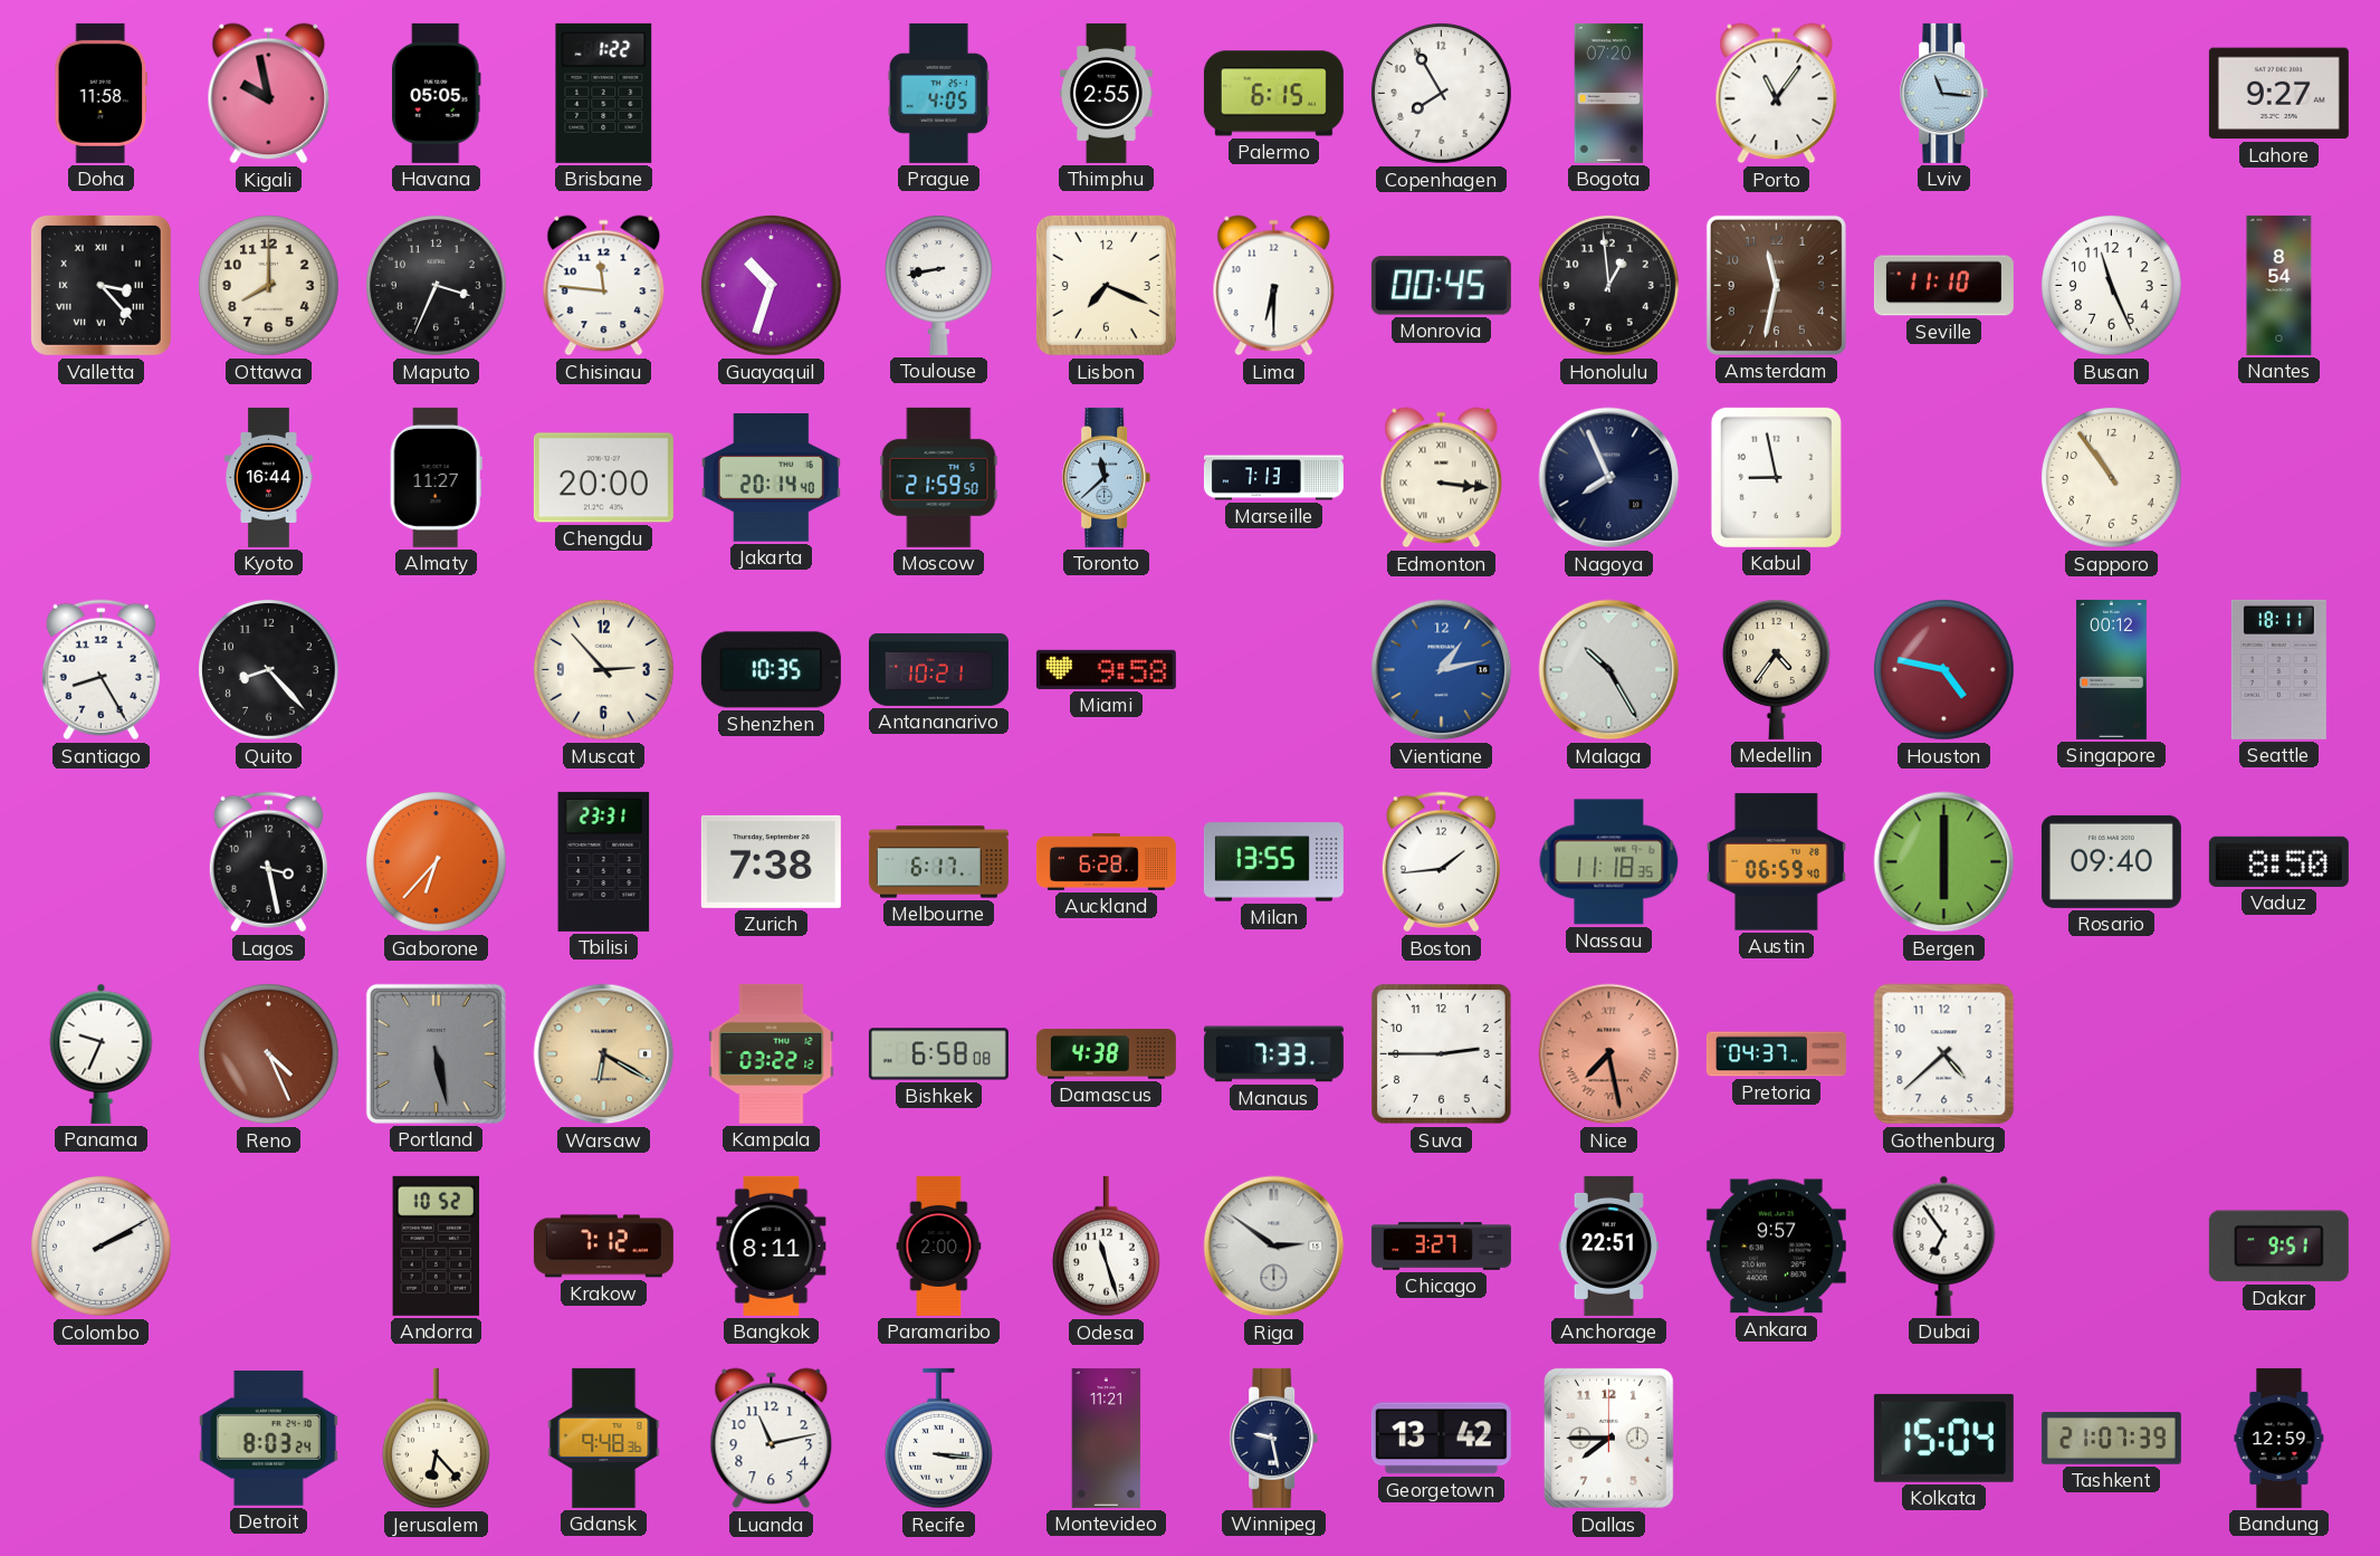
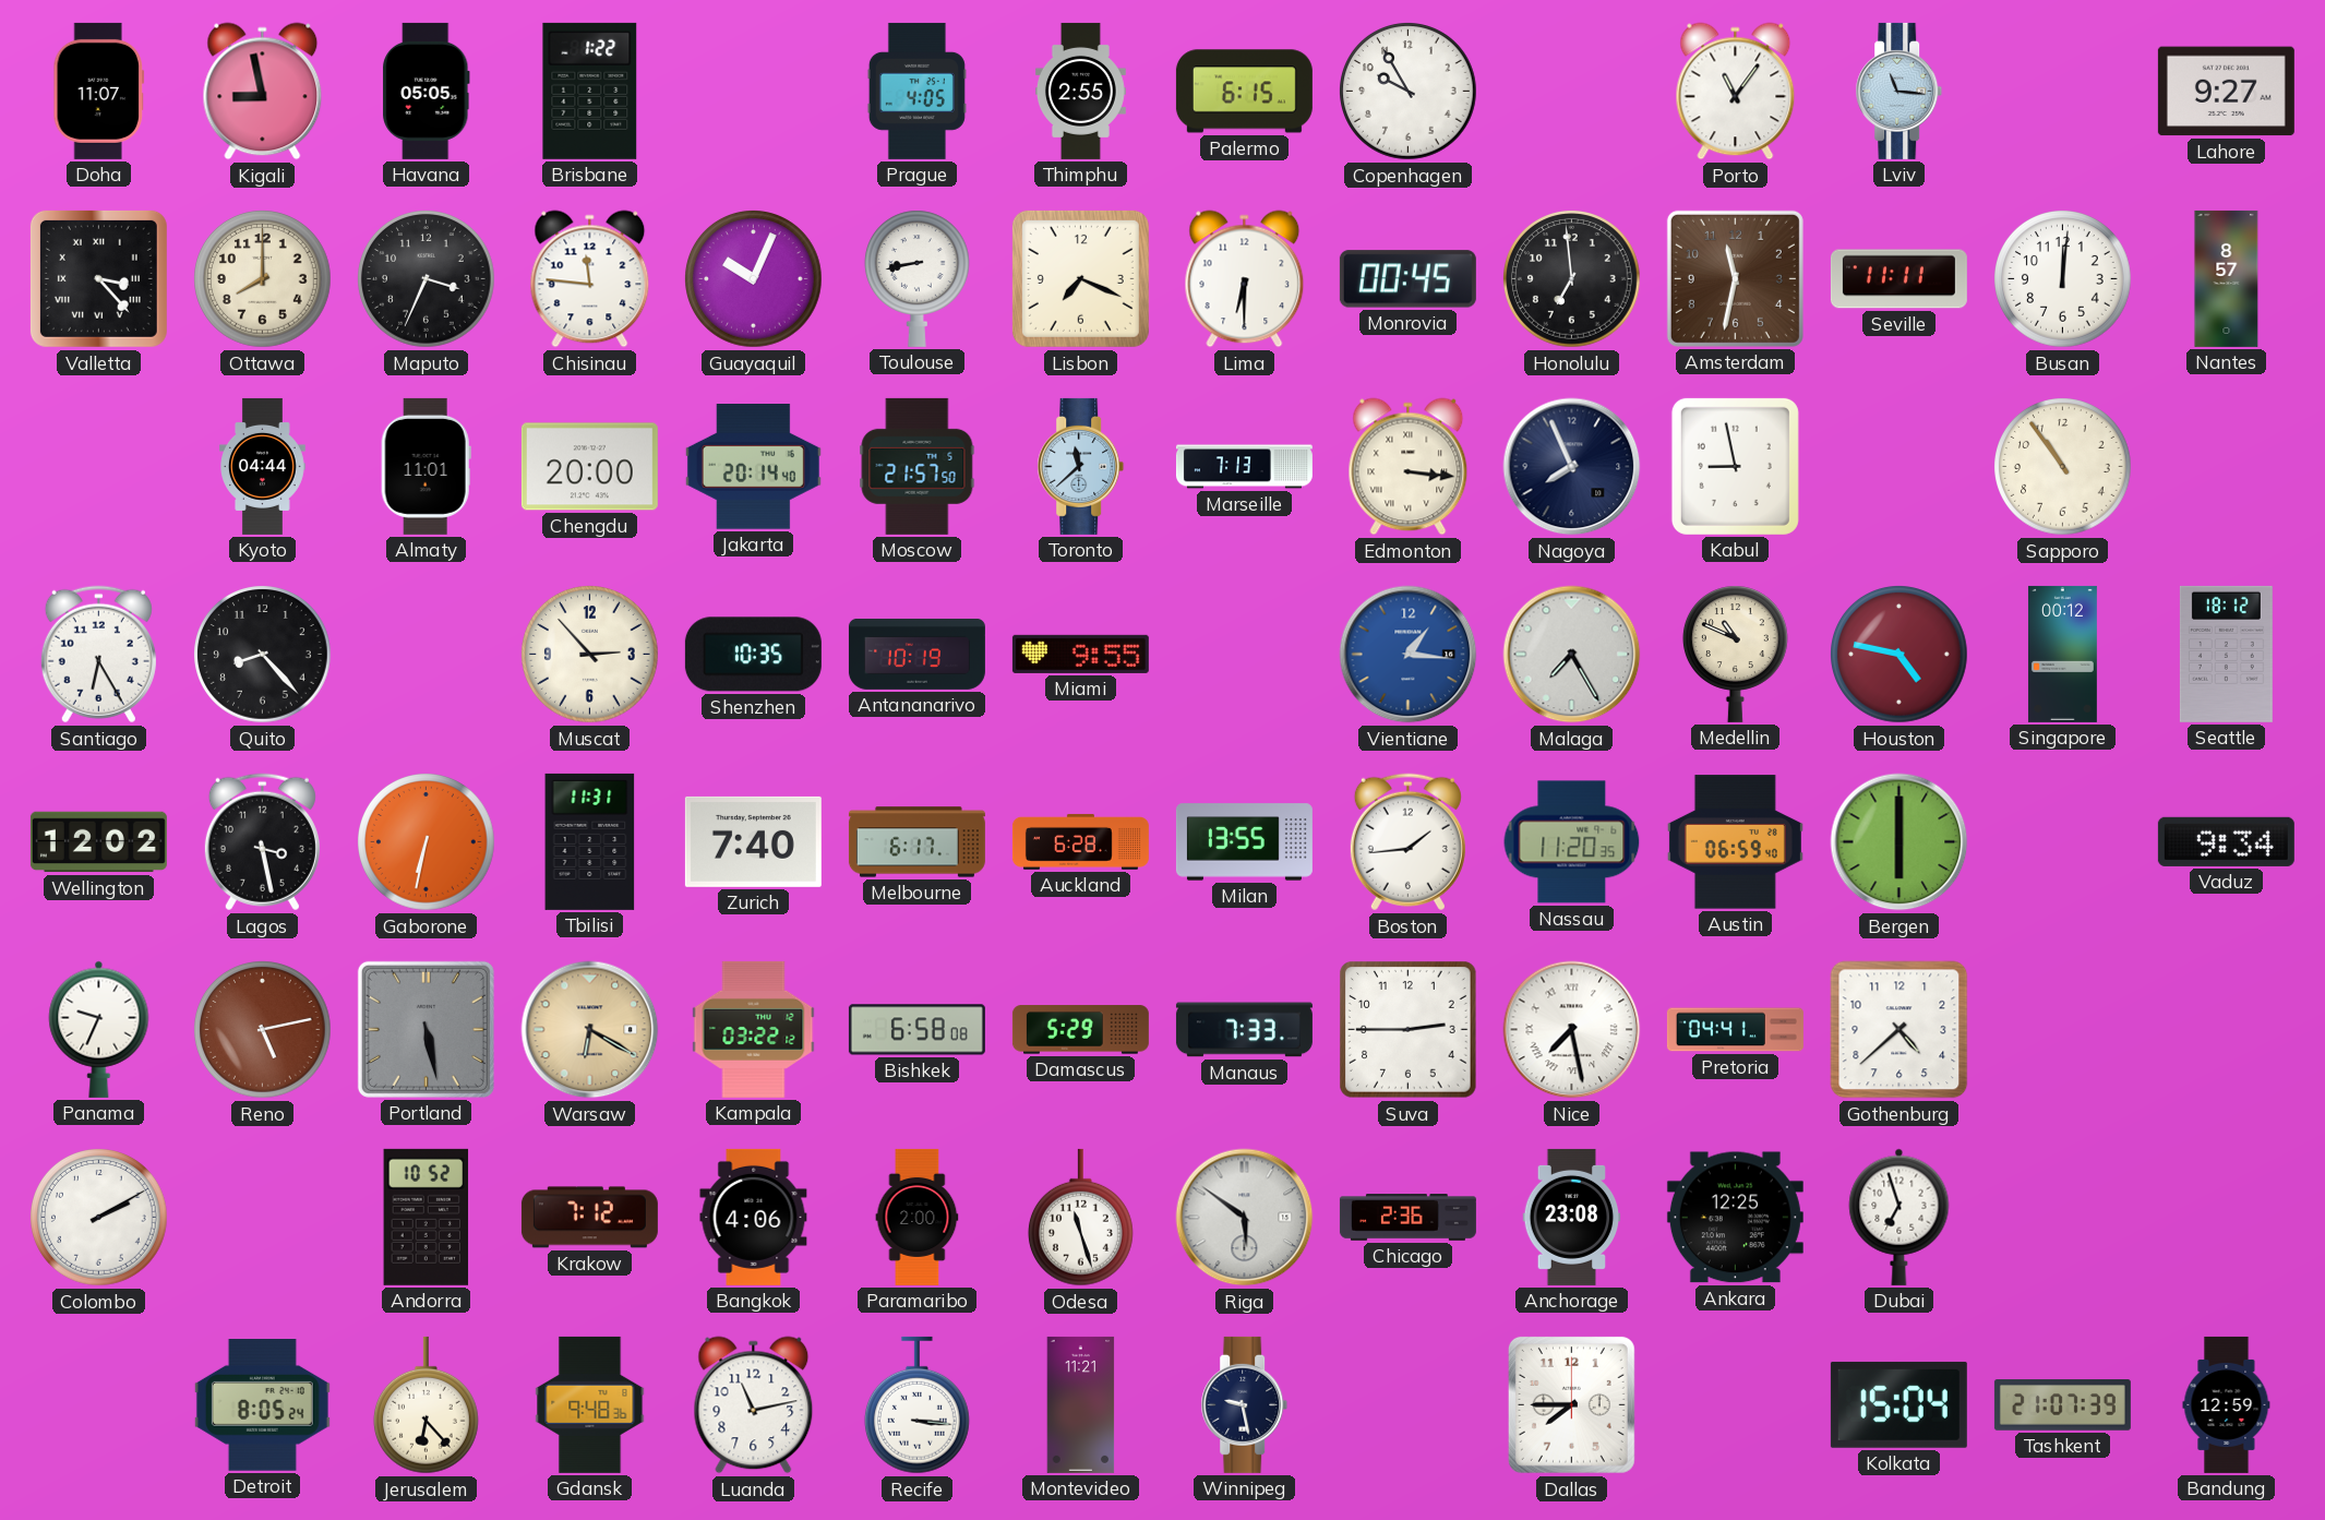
Doha: 11:58 -> 11:07 (99, 91)
Kigali: 9:58 -> 8:58 (263, 92)
Copenhagen: 7:55 -> 9:55 (1409, 92)
Bogota: 07:20 -> none (1609, 93)
Guayaquil: 10:33 -> 10:04 (754, 279)
Honolulu: 12:59 -> 6:59 (1572, 279)
Seville: 11:10 -> 11:11 (1898, 279)
Busan: 11:26 -> 12:01 (2063, 279)
Nantes: 8:54 -> 8:57 (2227, 278)
Kyoto: 16:44 -> 04:44 (263, 466)
Almaty: 11:27 -> 11:01 (426, 466)
Moscow: 21:59 -> 21:57 (918, 466)
Santiago: 8:25 -> 6:25 (98, 655)
Antananarivo: 10:21 -> 10:19 (916, 654)
Miami: 9:58 -> 9:55 (1080, 654)
Vientiane: 1:13 -> 1:16 (1409, 655)
Malaga: 10:25 -> 7:25 (1572, 655)
Medellin: 4:36 -> 10:49 (1735, 654)
Seattle: 18:11 -> 18:12 (2226, 654)
Wellington: none -> 12:02 (98, 842)
Gaborone: 6:37 -> 6:32 (427, 842)
Tbilisi: 23:31 -> 11:31 (590, 841)
Zurich: 7:38 -> 7:40 (753, 841)
Nassau: 11:18 -> 11:20 (1572, 842)
Rosario: 09:40 -> none (2111, 861)
Vaduz: 8:50 -> 9:34 (2226, 841)
Reno: 4:26 -> 5:13 (263, 1030)
Damascus: 4:38 -> 5:29 (1080, 1030)
Nice dial: salmon -> white (1572, 1030)
Pretoria: 04:37 -> 04:41 (1735, 1030)
Bangkok: 8:11 -> 4:06 (754, 1217)
Riga: 2:51 -> 5:51 (1245, 1218)
Chicago: 3:27 -> 2:36 (1407, 1218)
Anchorage: 22:51 -> 23:08 (1572, 1217)
Ankara: 9:57 -> 12:25 (1735, 1218)
Dubai: 6:54 -> 6:57 (1899, 1217)
Dakar: 9:51 -> none (2278, 1247)
Detroit: 8:03 -> 8:05 (262, 1405)
Georgetown: 13:42 -> none (1441, 1439)
